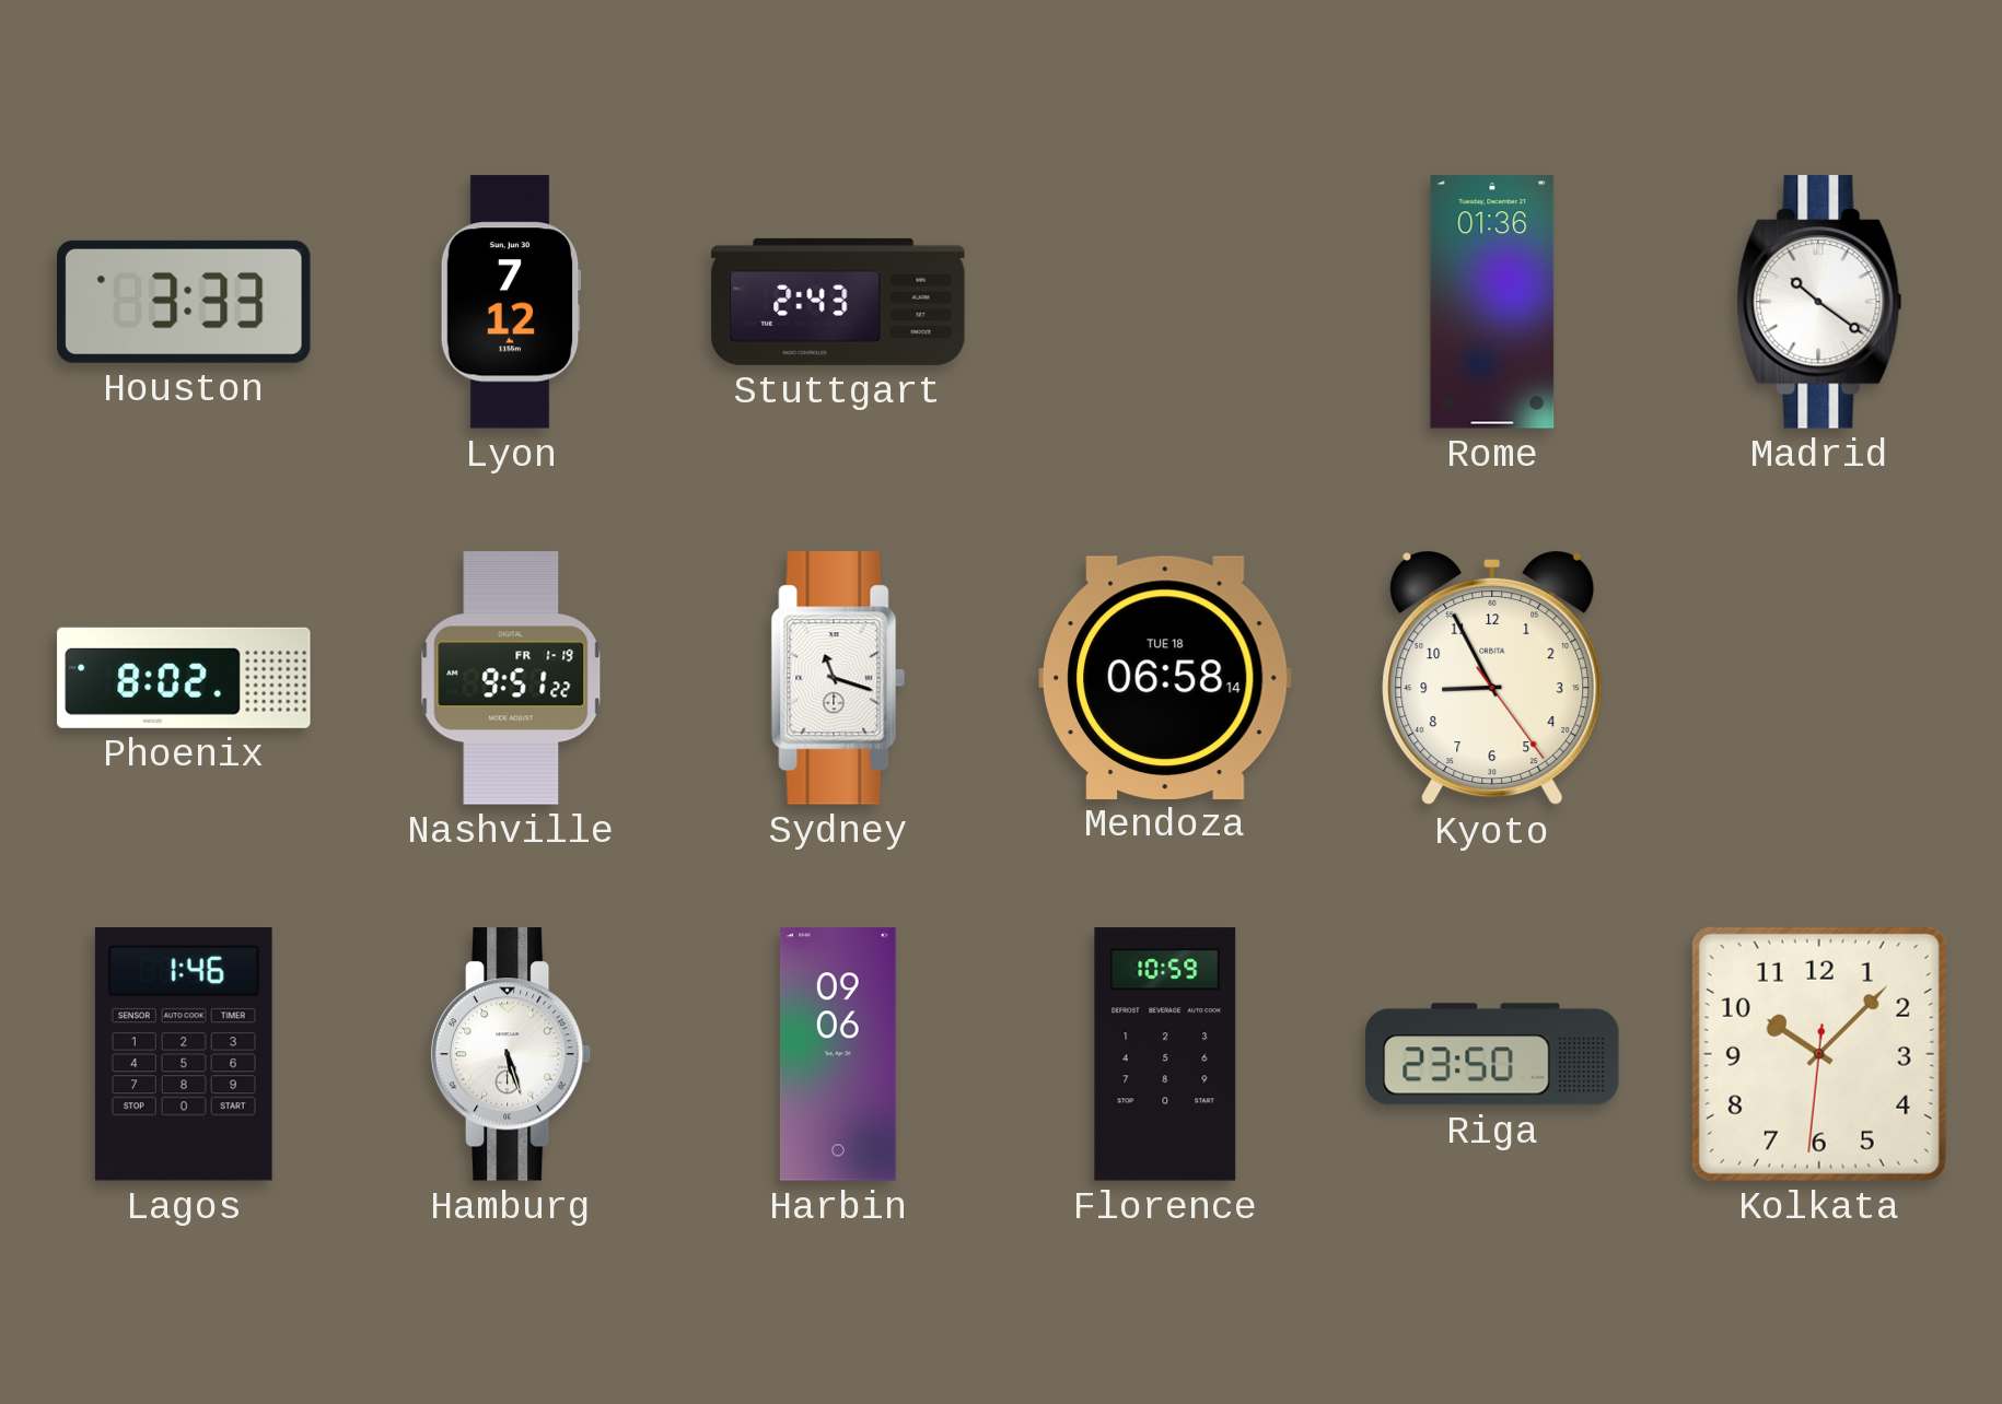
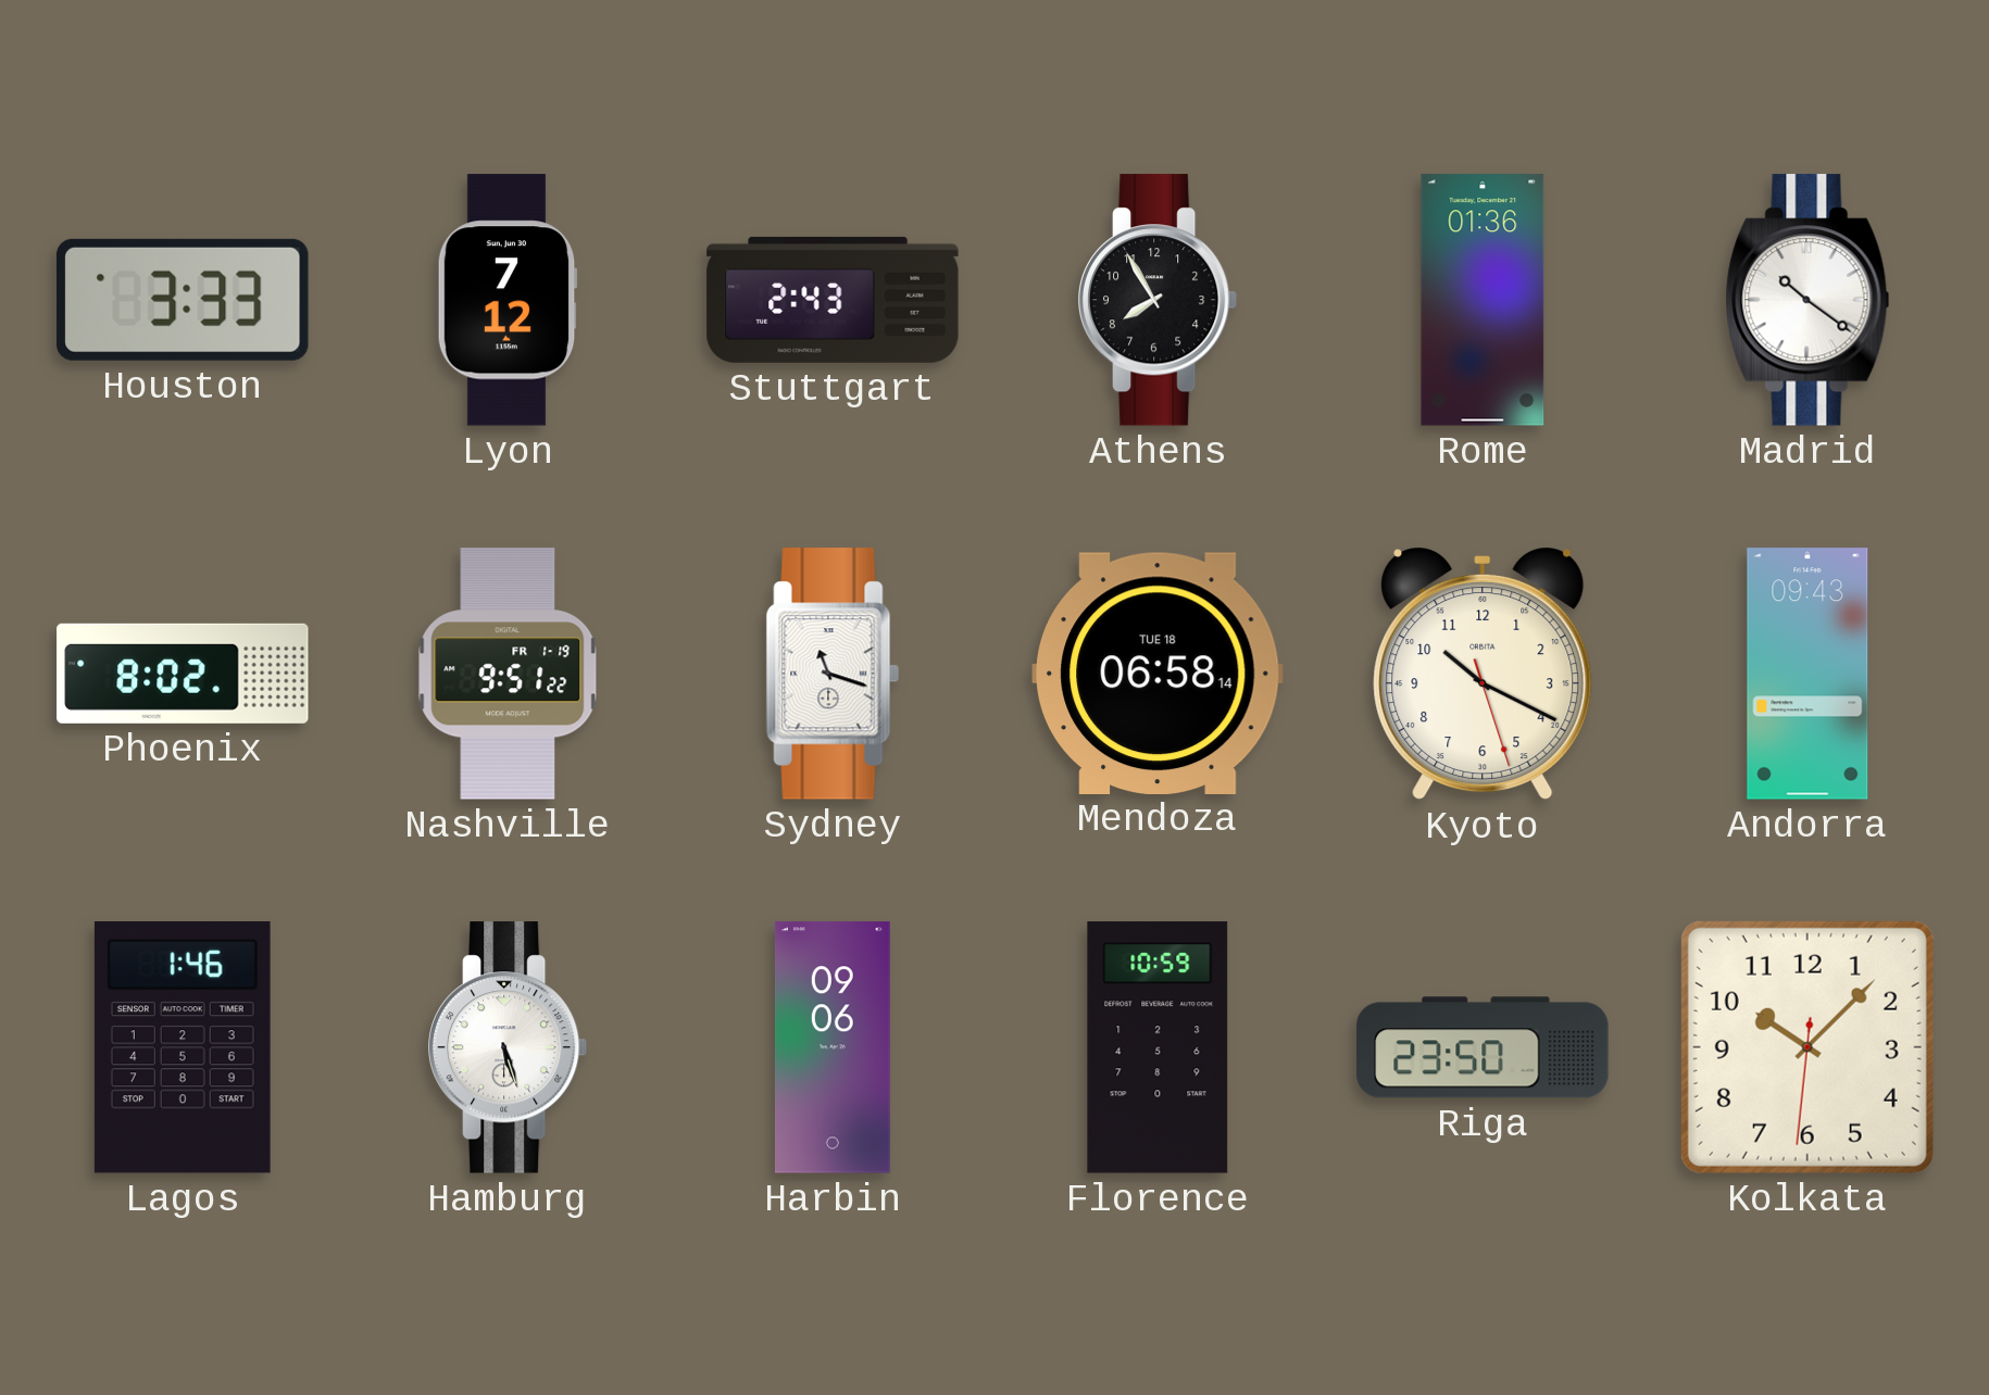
Athens: none -> 7:55 (1158, 300)
Kyoto: 8:55 -> 10:19 (1483, 675)
Andorra: none -> 09:43 (1807, 674)
